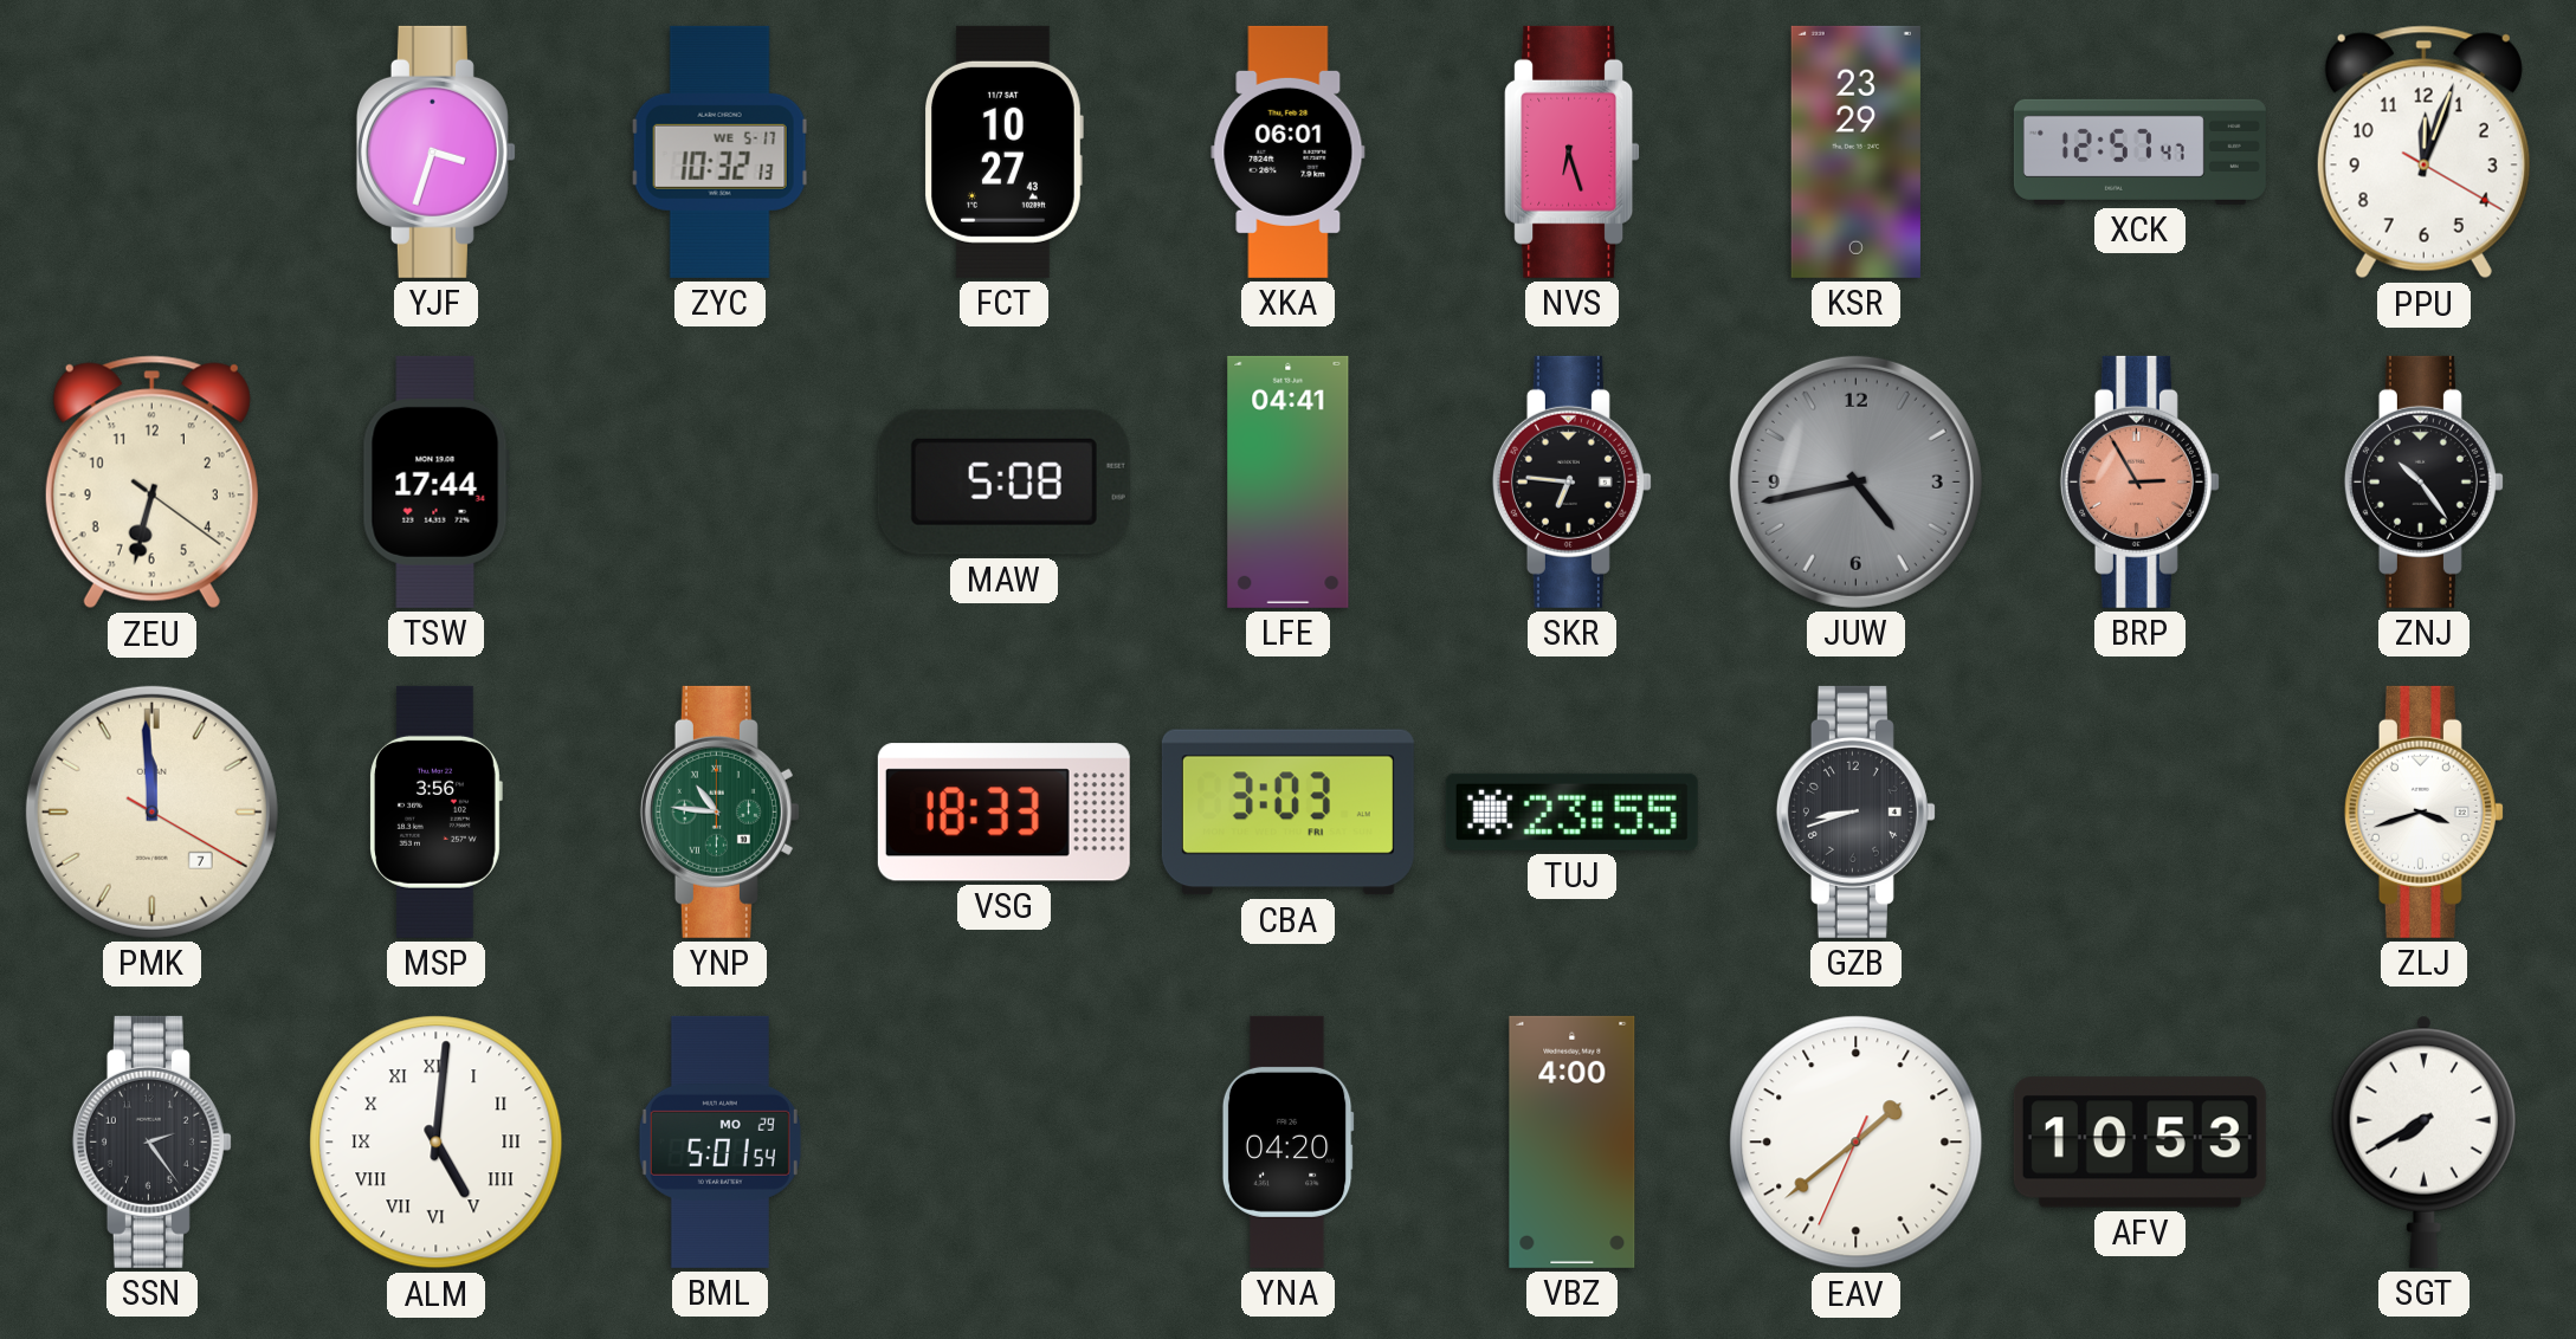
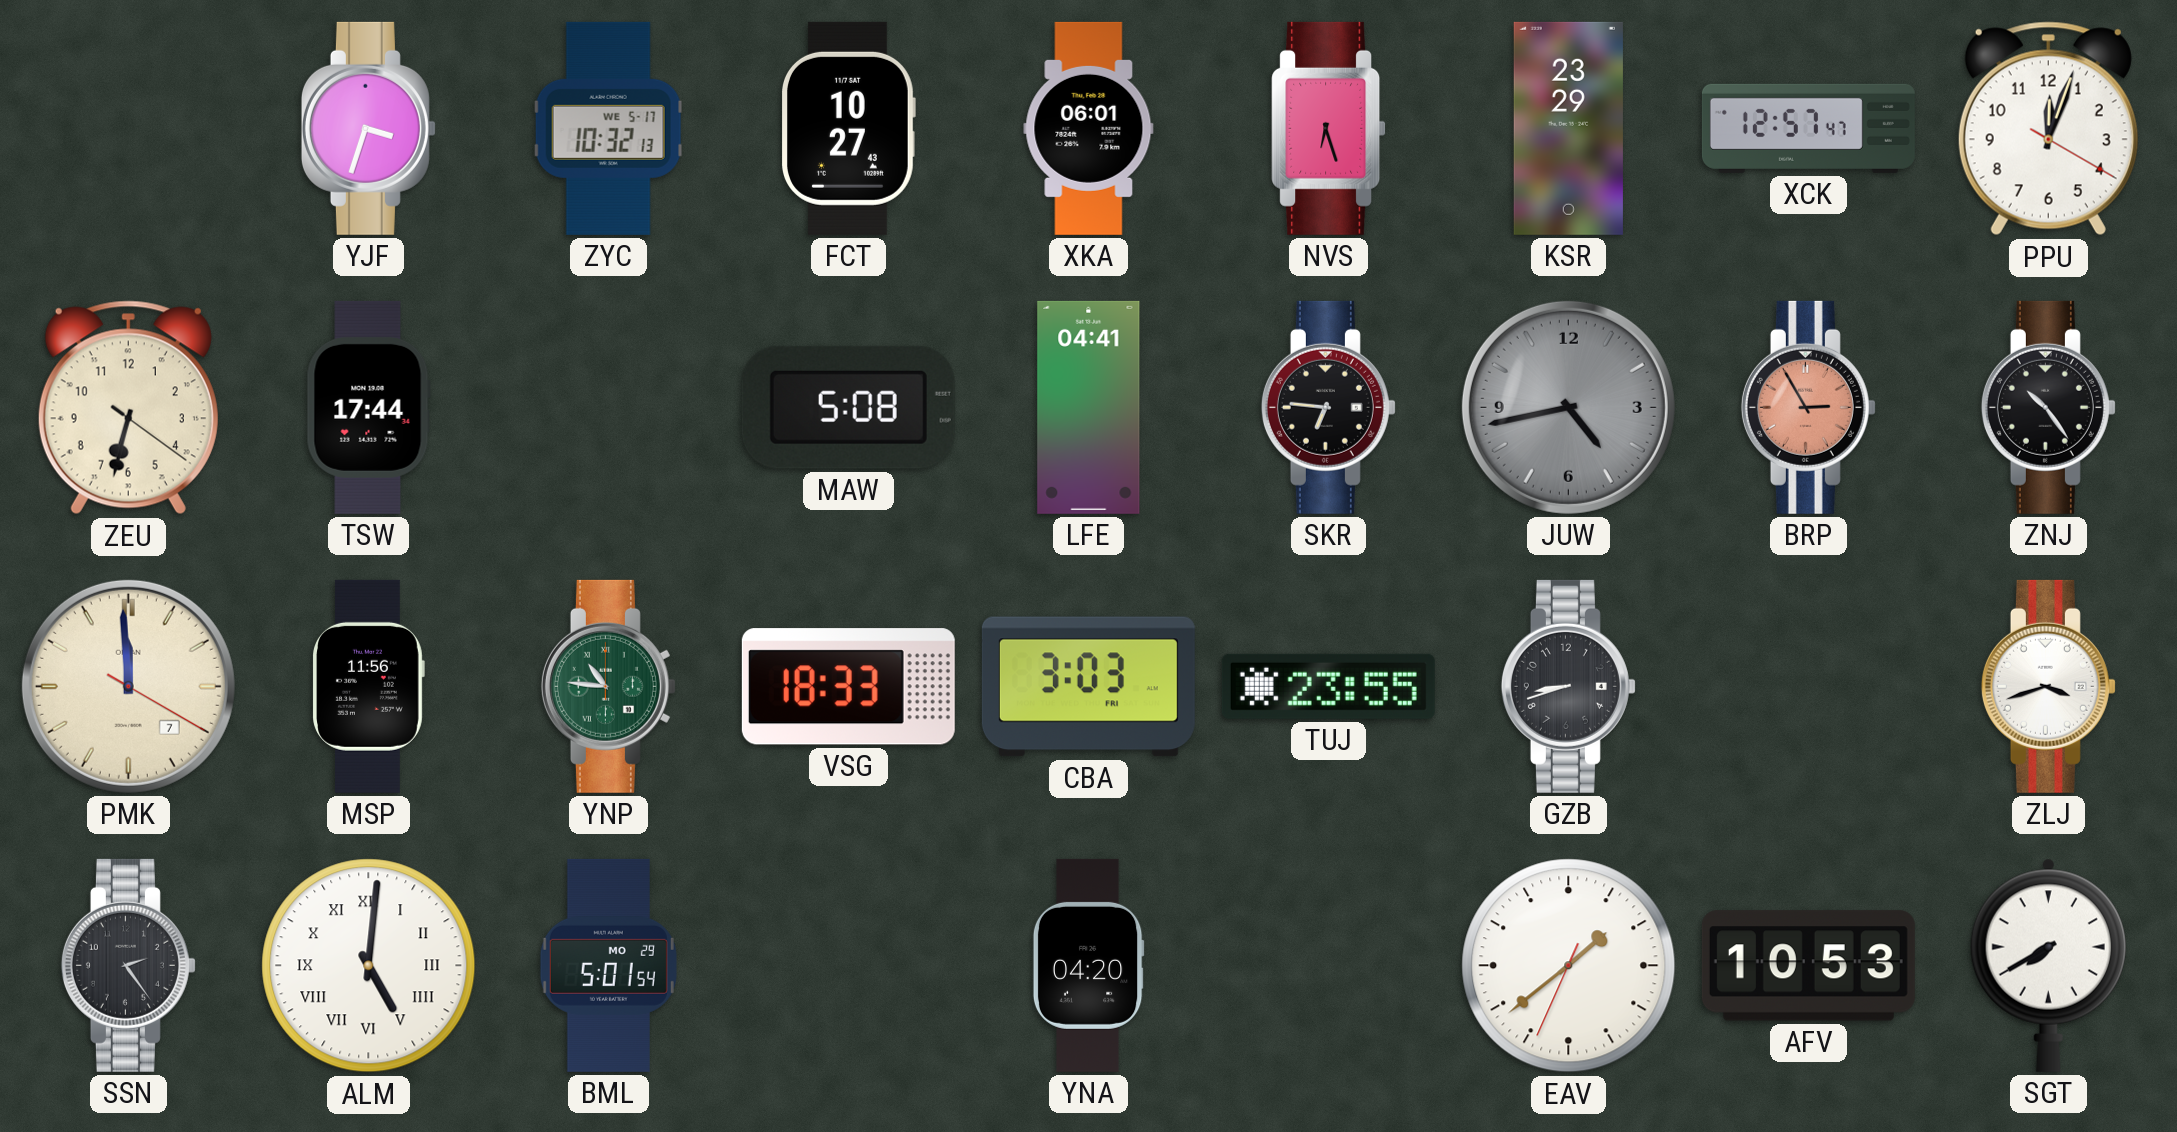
MSP: 3:56 -> 11:56 (368, 686)
VBZ: 4:00 -> none (1573, 1141)
